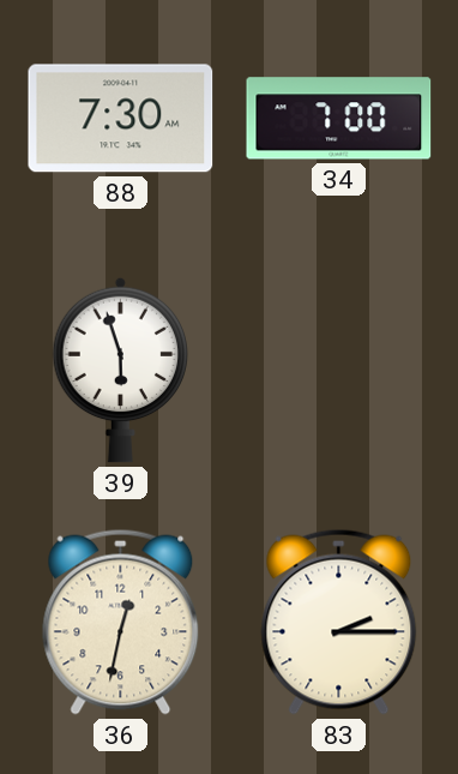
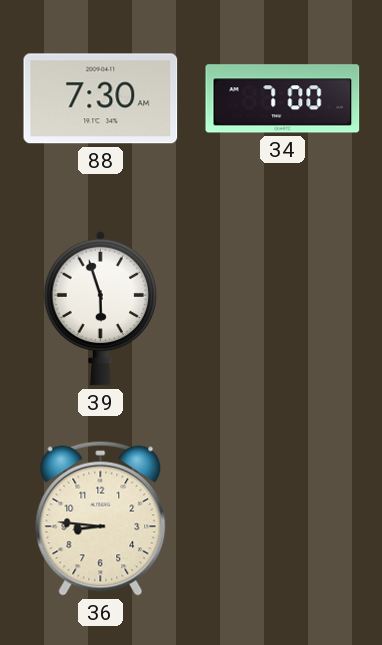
36: 12:32 -> 8:46 (101, 518)
83: 2:15 -> none (339, 622)
